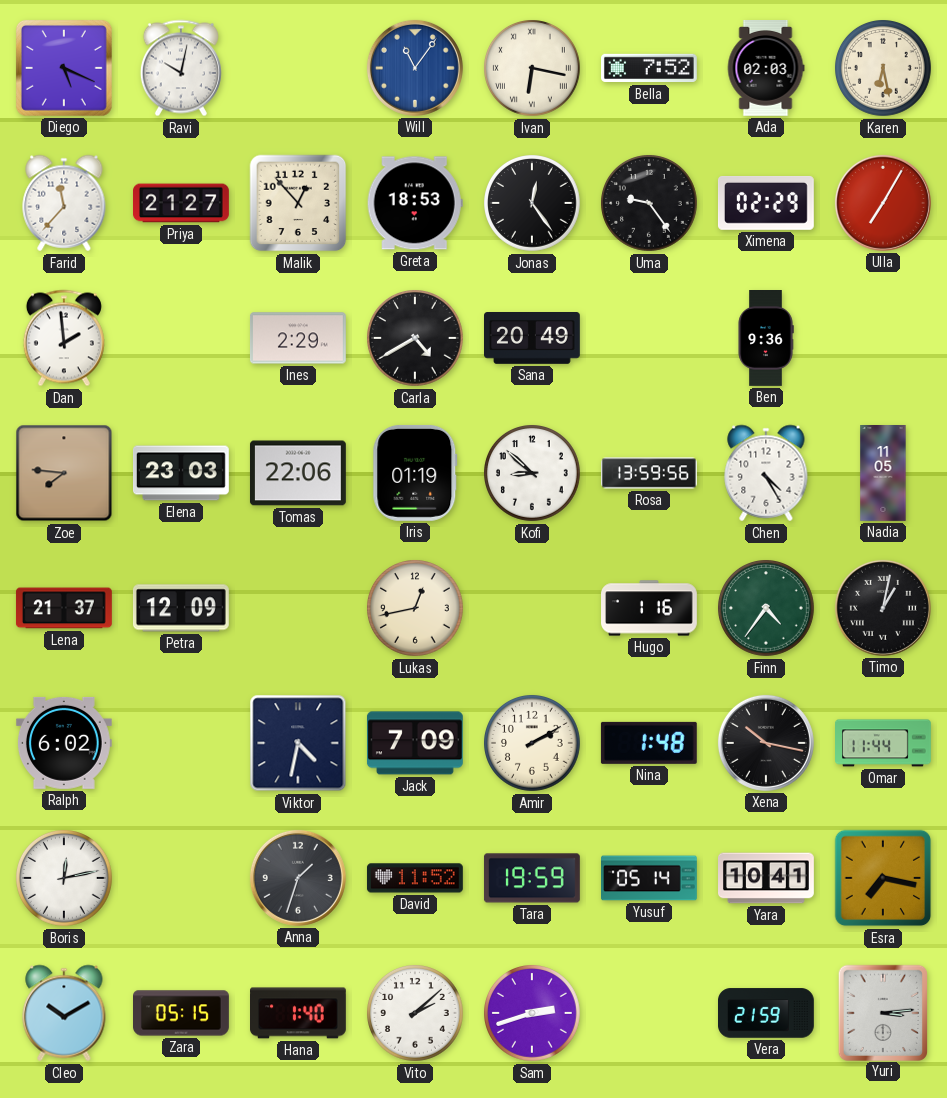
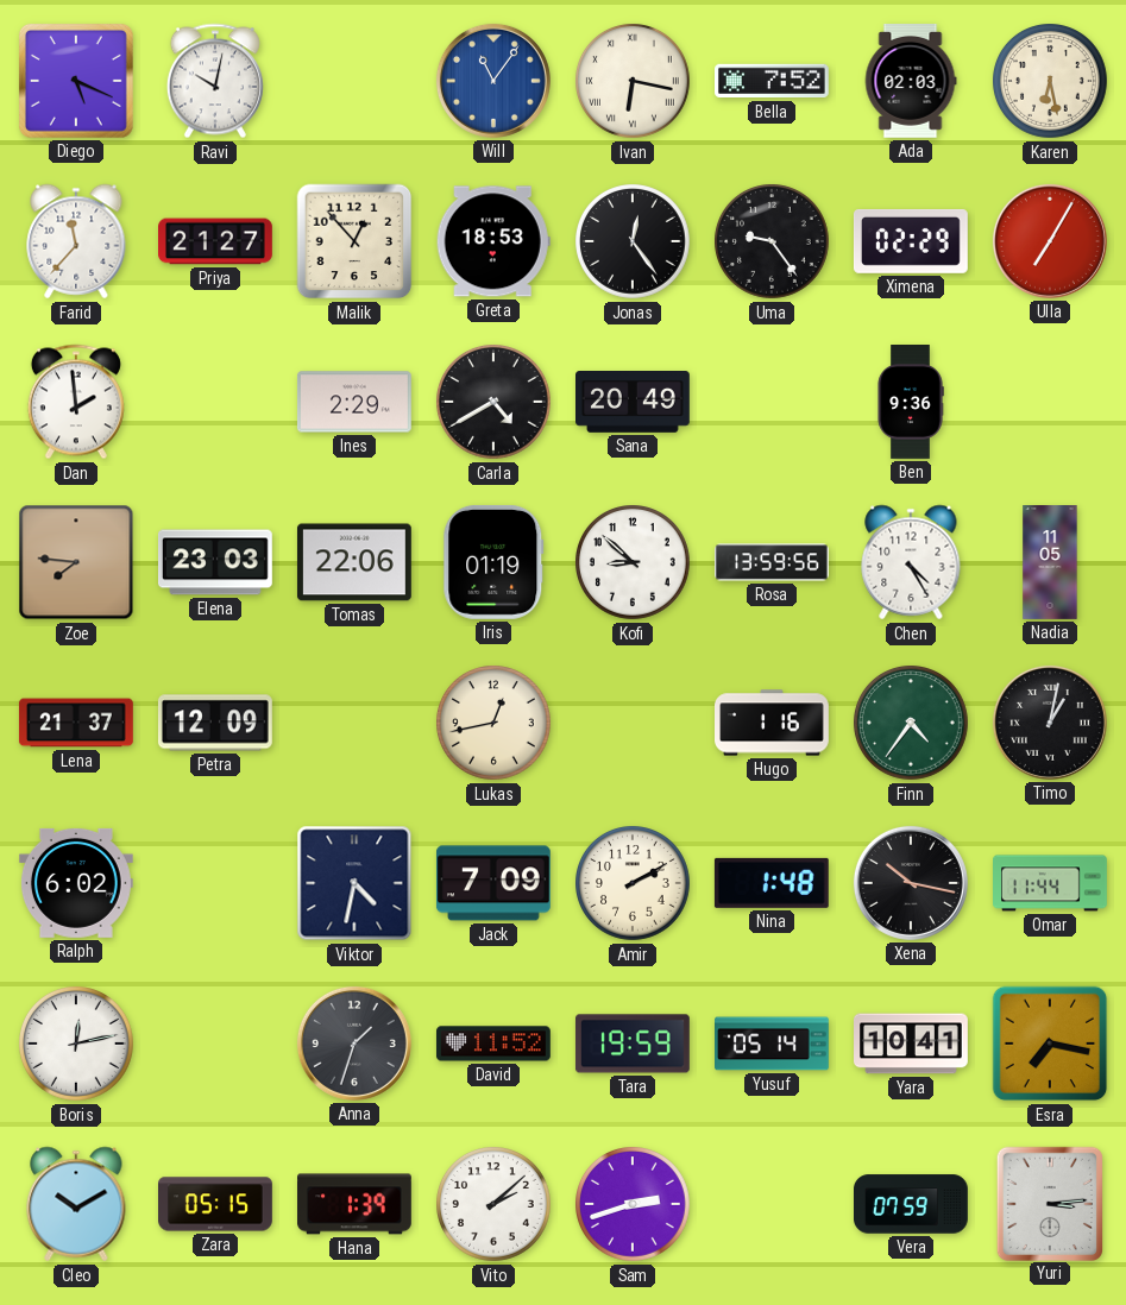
Hana: 1:40 -> 1:39 (356, 1204)
Vera: 21:59 -> 07:59 (912, 1204)
